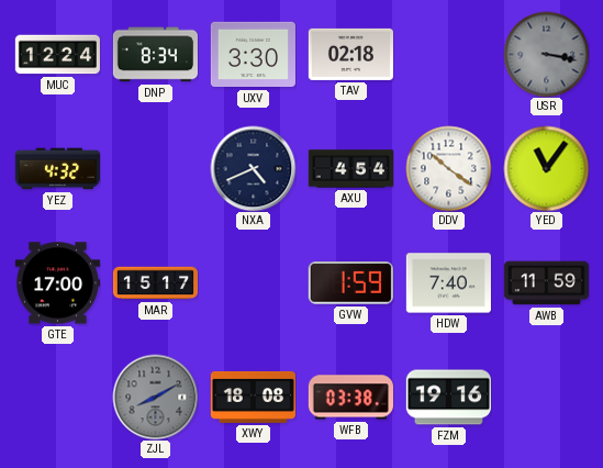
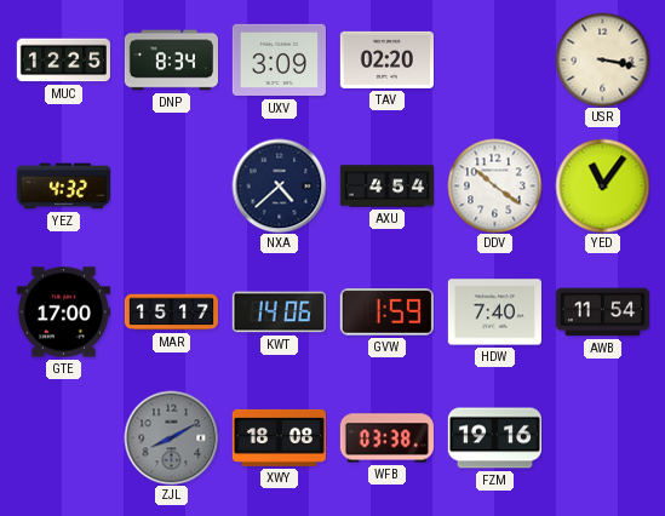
MUC: 12:24 -> 12:25 (63, 61)
UXV: 3:30 -> 3:09 (279, 61)
TAV: 02:18 -> 02:20 (386, 59)
USR dial: grey -> cream (602, 59)
NXA: 4:41 -> 4:38 (279, 185)
KWT: none -> 14:06 (279, 313)
AWB: 11:59 -> 11:54 (602, 313)
